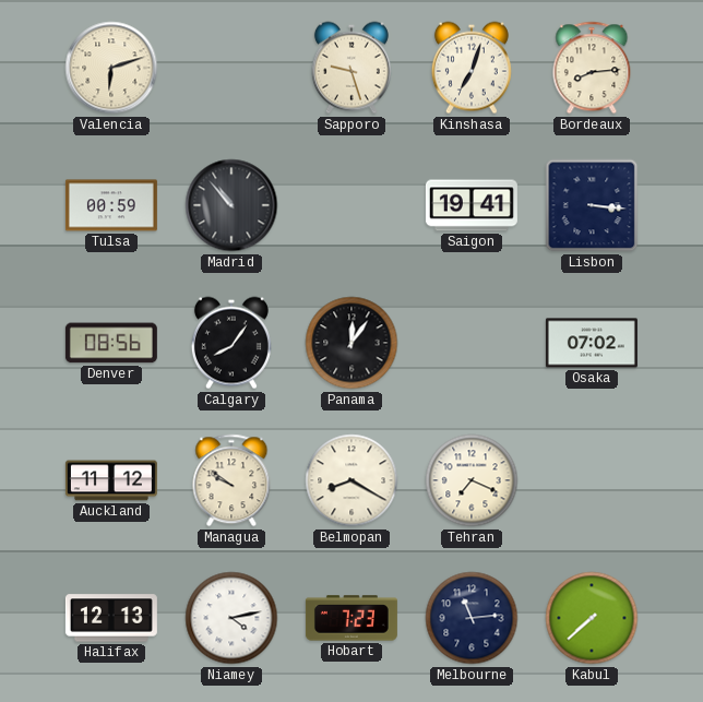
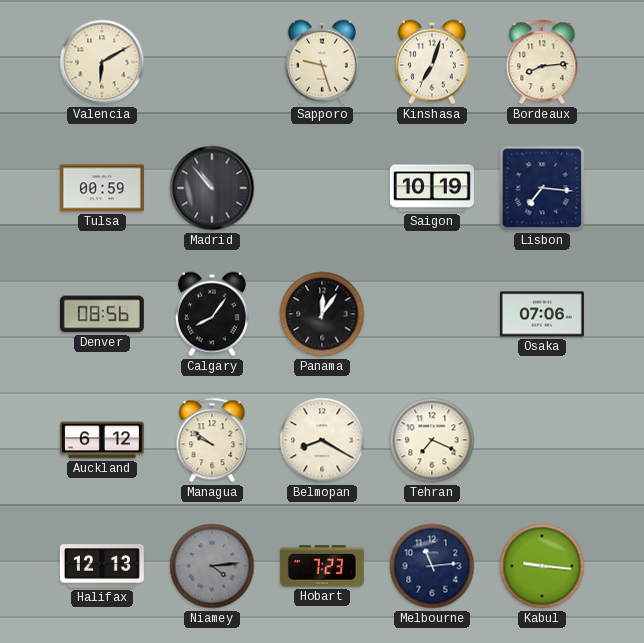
Valencia: 6:12 -> 6:10 (102, 62)
Saigon: 19:41 -> 10:19 (432, 188)
Lisbon: 3:16 -> 7:16 (542, 188)
Osaka: 07:02 -> 07:06 (542, 314)
Auckland: 11:12 -> 6:12 (102, 440)
Niamey: 4:13 -> 4:14 (212, 566)
Niamey dial: white -> grey (212, 566)
Kabul: 7:38 -> 9:16 (542, 566)
